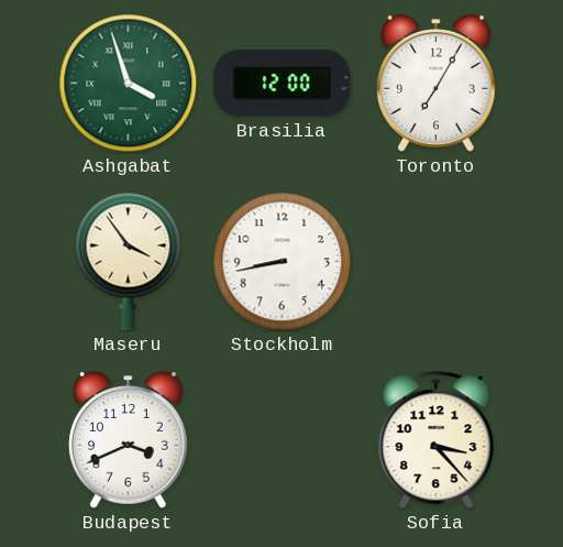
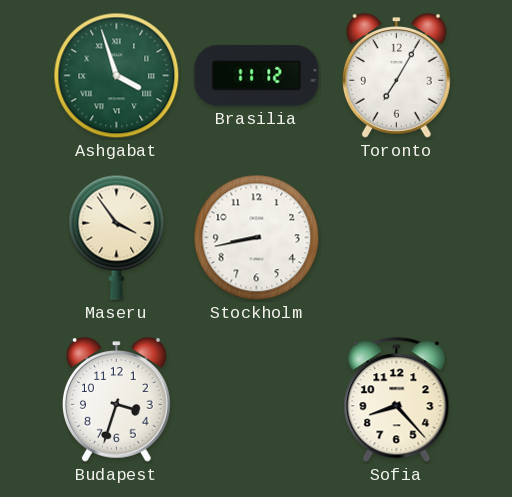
Brasilia: 12:00 -> 11:12 (257, 75)
Budapest: 3:41 -> 3:33 (116, 400)
Sofia: 3:23 -> 8:23 (397, 400)
